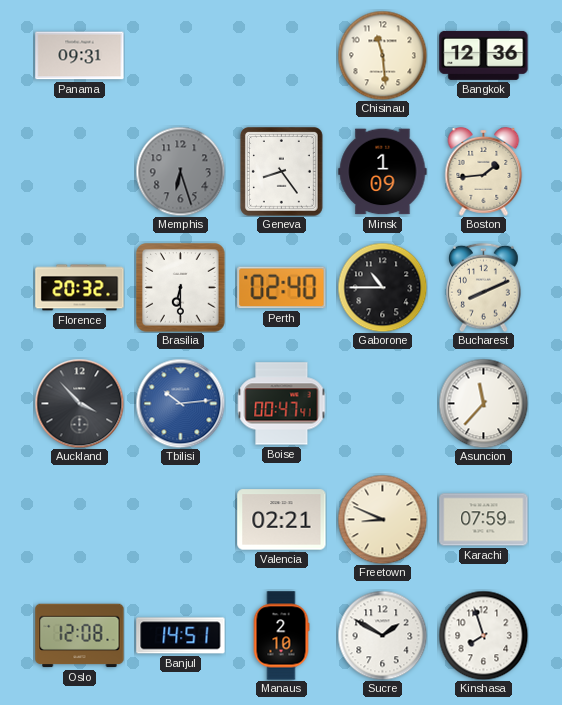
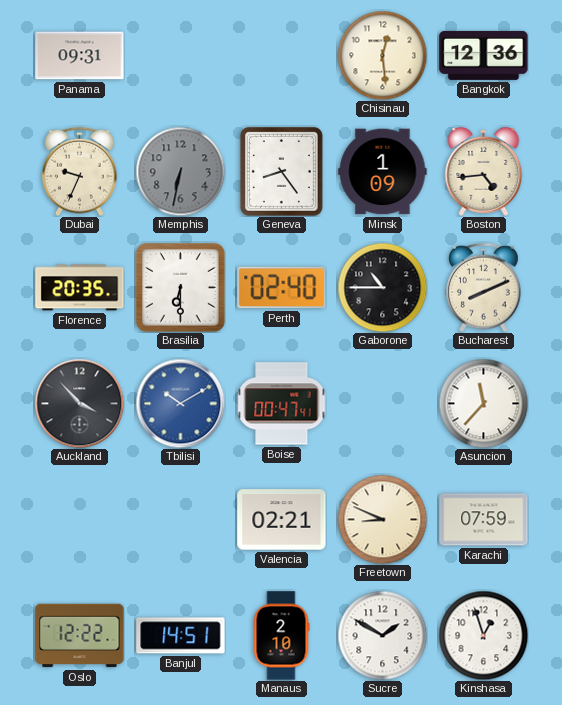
Chisinau: 11:29 -> 12:29 (382, 55)
Dubai: none -> 9:34 (80, 171)
Memphis: 6:27 -> 6:32 (180, 171)
Boston: 1:44 -> 4:44 (484, 171)
Florence: 20:32 -> 20:35 (80, 288)
Tbilisi: 10:14 -> 10:10 (180, 403)
Oslo: 12:08 -> 12:22 (80, 636)
Kinshasa: 7:57 -> 12:57 (483, 635)
